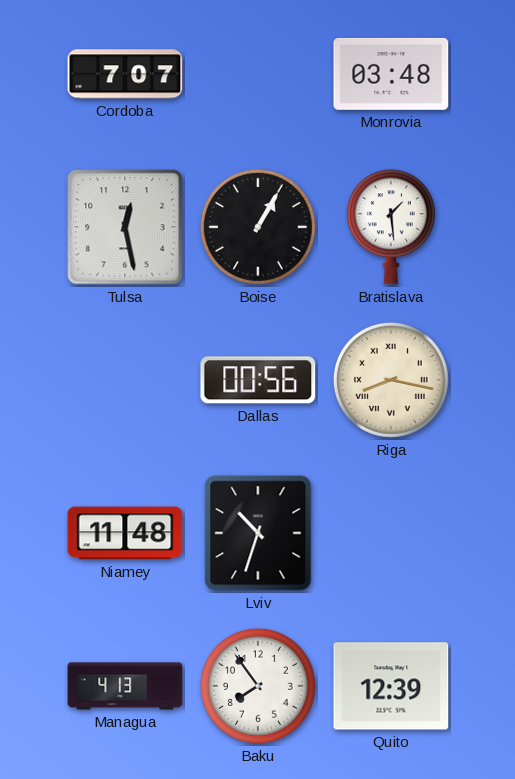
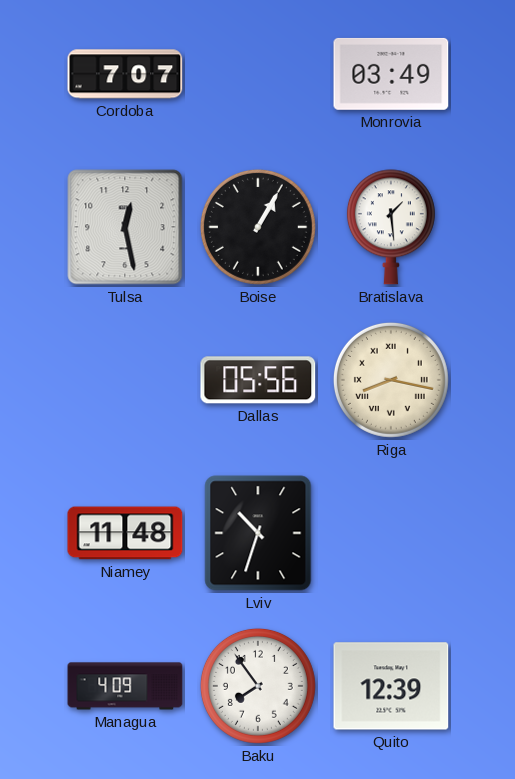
Monrovia: 03:48 -> 03:49 (391, 74)
Dallas: 00:56 -> 05:56 (258, 380)
Managua: 4:13 -> 4:09 (125, 686)
